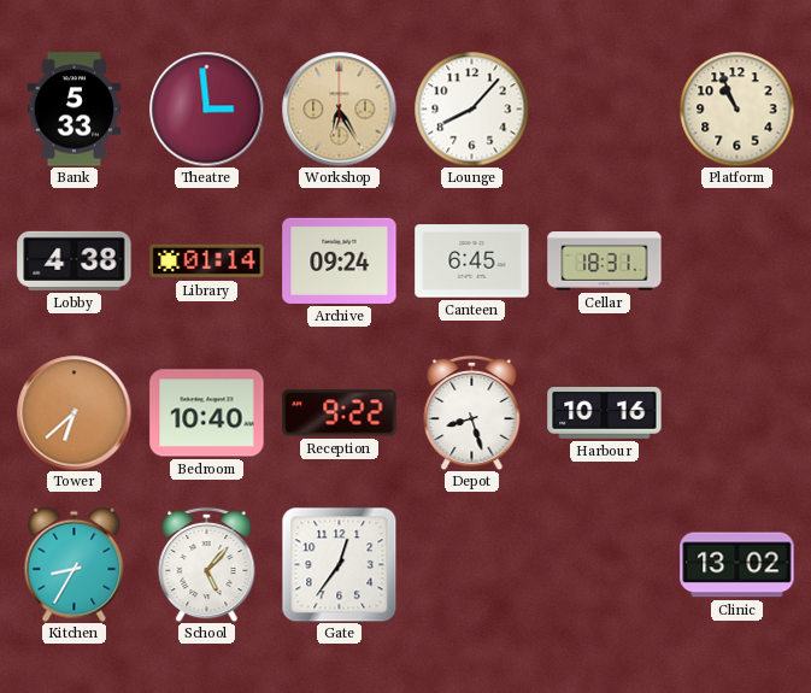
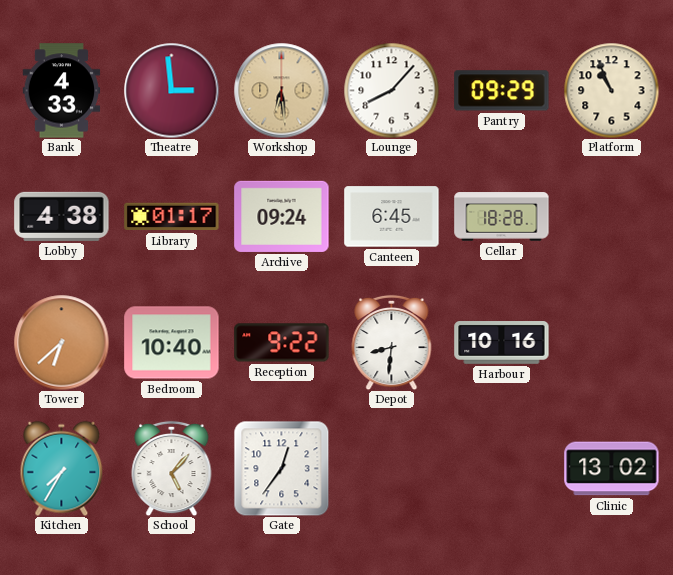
Bank: 5:33 -> 4:33 (62, 91)
Workshop: 6:25 -> 6:29 (281, 90)
Pantry: none -> 09:29 (502, 91)
Library: 01:14 -> 01:17 (172, 217)
Cellar: 18:31 -> 18:28 (502, 217)
Depot: 8:27 -> 8:31 (392, 342)
Kitchen: 8:35 -> 7:35 (62, 468)
